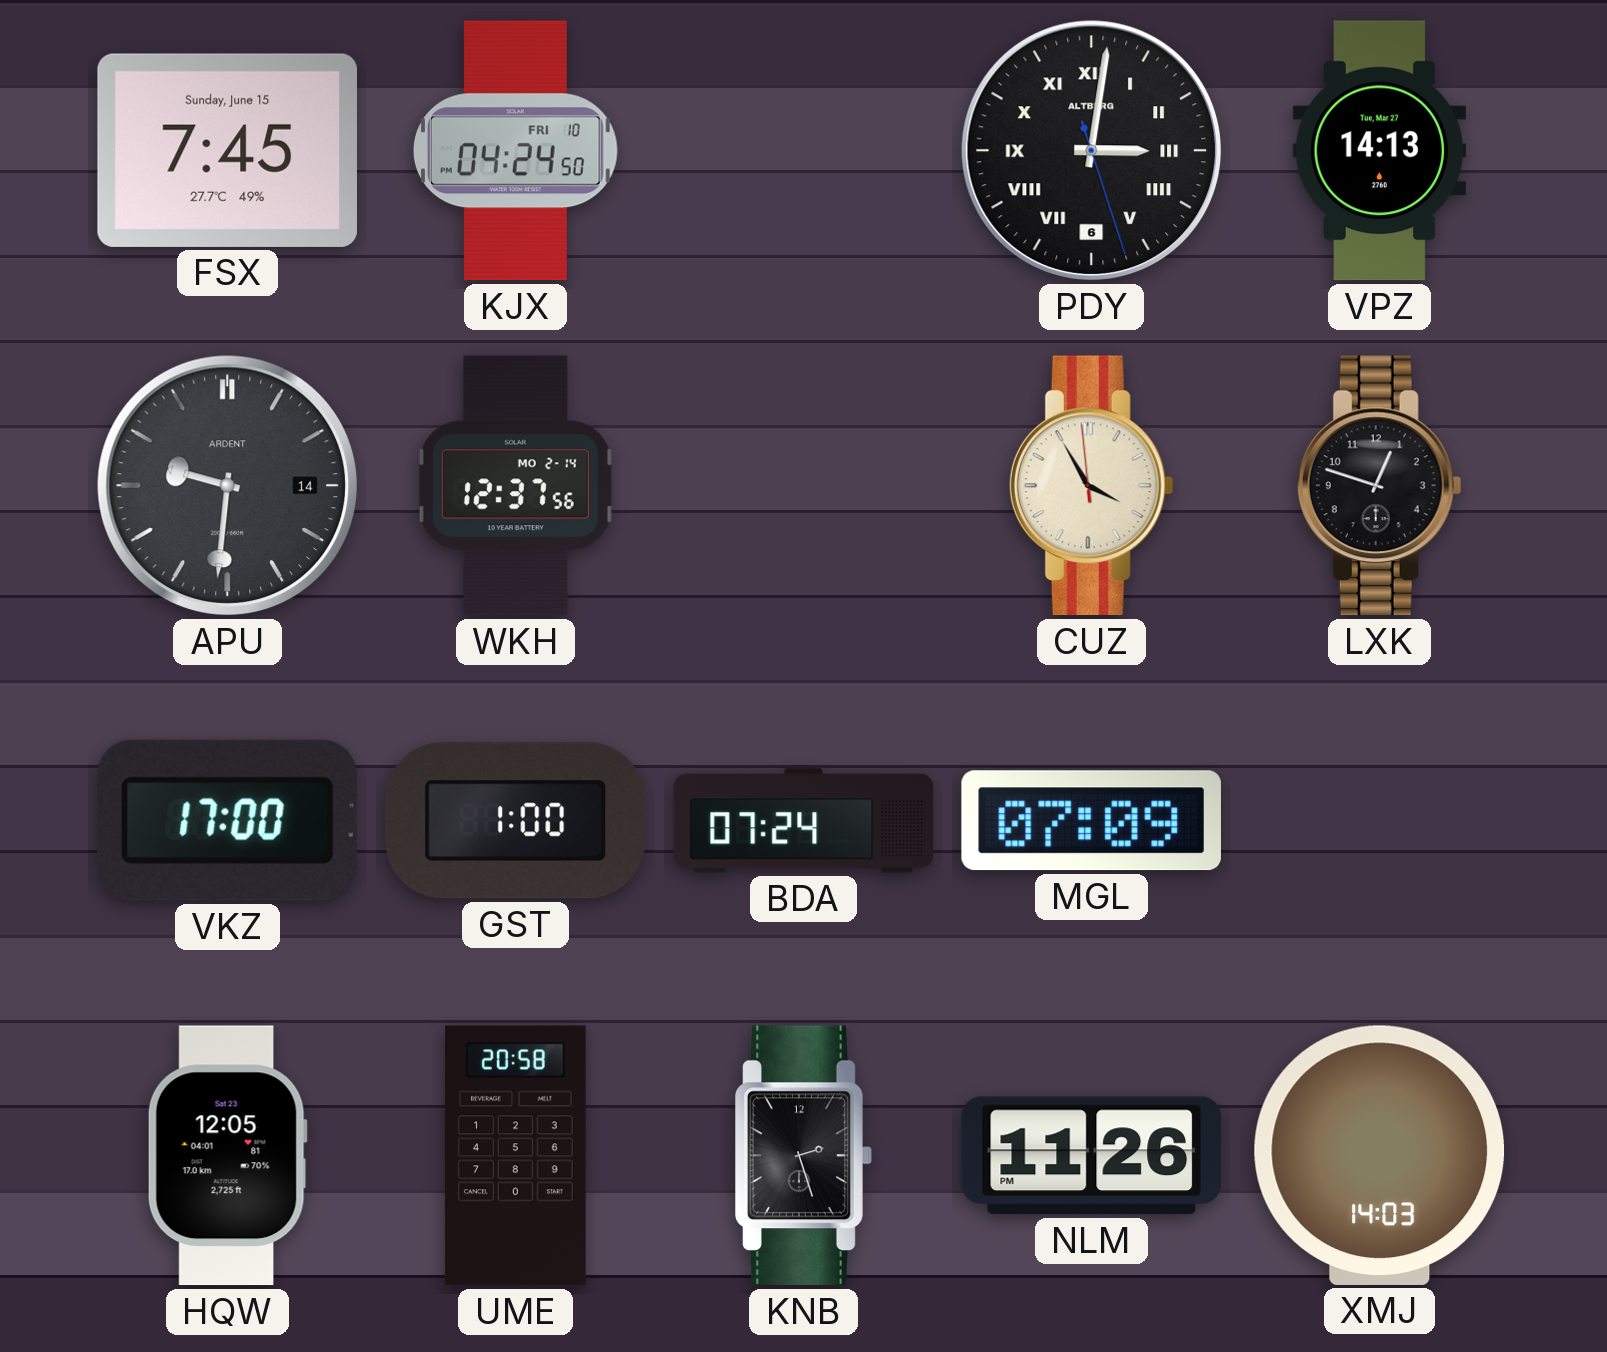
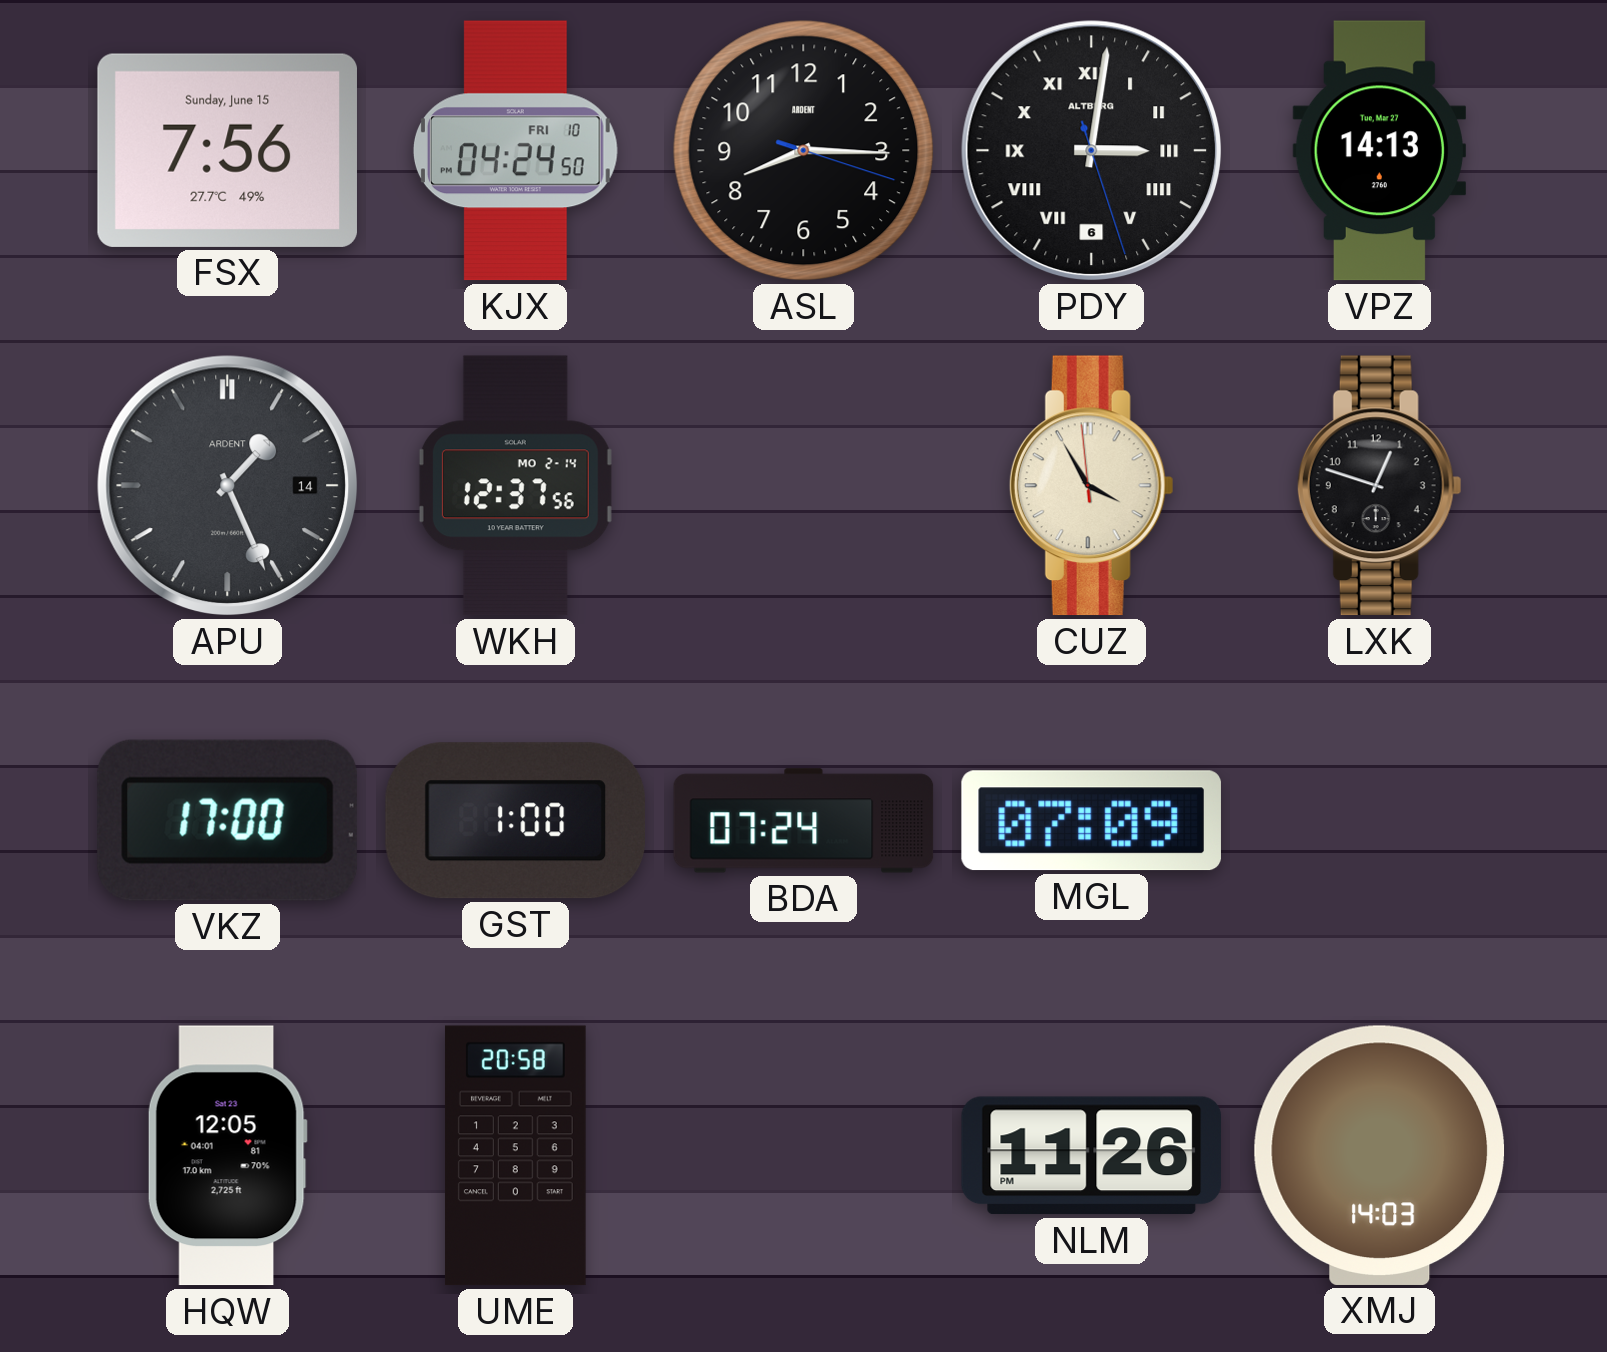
FSX: 7:45 -> 7:56 (227, 150)
ASL: none -> 8:15 (804, 151)
APU: 9:31 -> 1:26 (228, 486)
KNB: 2:27 -> none (804, 1156)
